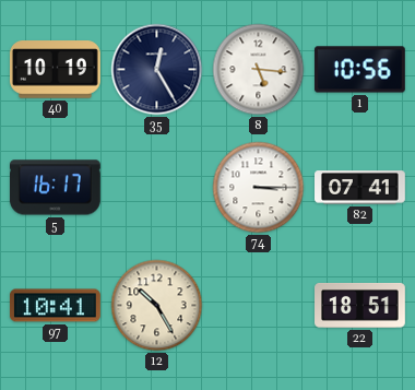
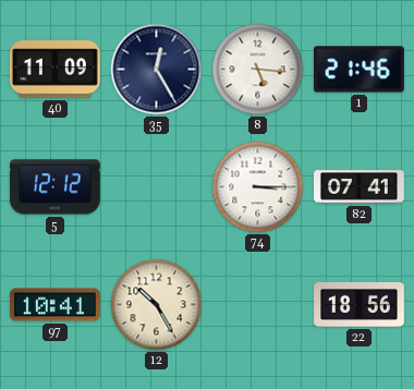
40: 10:19 -> 11:09 (54, 70)
1: 10:56 -> 21:46 (358, 70)
5: 16:17 -> 12:12 (54, 187)
22: 18:51 -> 18:56 (360, 304)
